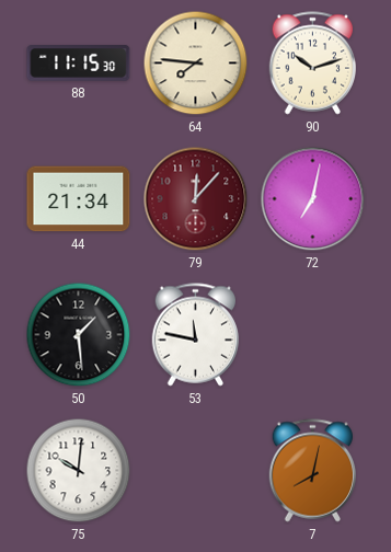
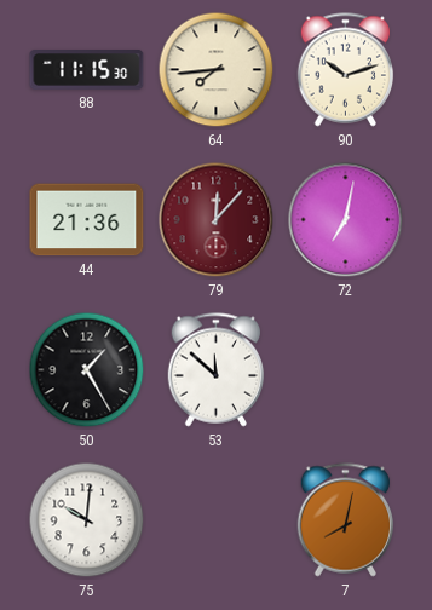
64: 7:46 -> 7:44 (217, 70)
44: 21:34 -> 21:36 (87, 220)
50: 1:29 -> 1:25 (87, 370)
53: 11:47 -> 11:52 (217, 370)
